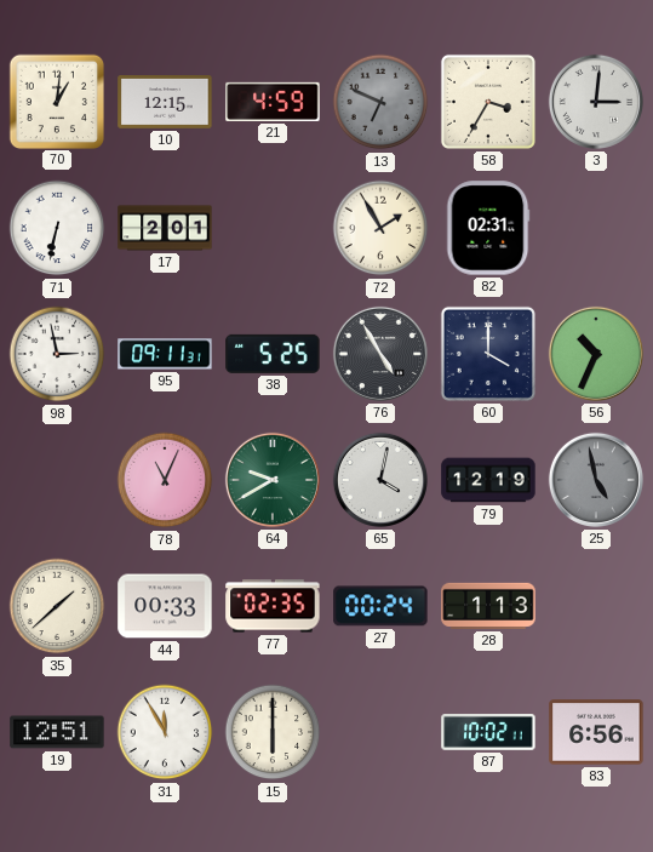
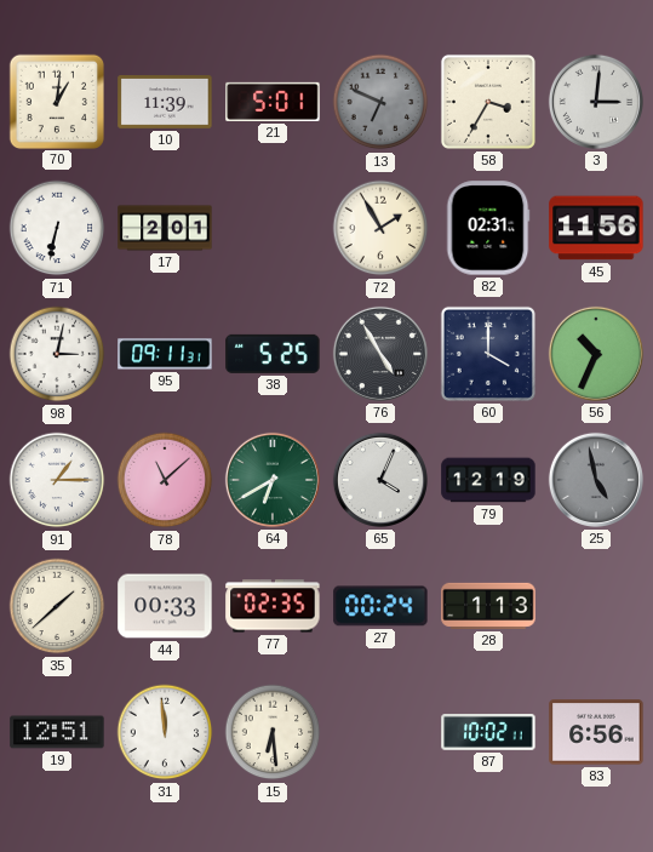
10: 12:15 -> 11:39 (165, 103)
21: 4:59 -> 5:01 (273, 102)
45: none -> 11:56 (596, 228)
98: 2:58 -> 3:02 (57, 354)
91: none -> 1:15 (57, 480)
78: 11:04 -> 11:08 (165, 480)
64: 9:40 -> 6:40 (273, 480)
65: 4:02 -> 4:04 (380, 480)
31: 11:55 -> 11:59 (165, 732)
15: 6:00 -> 6:29 (273, 732)
